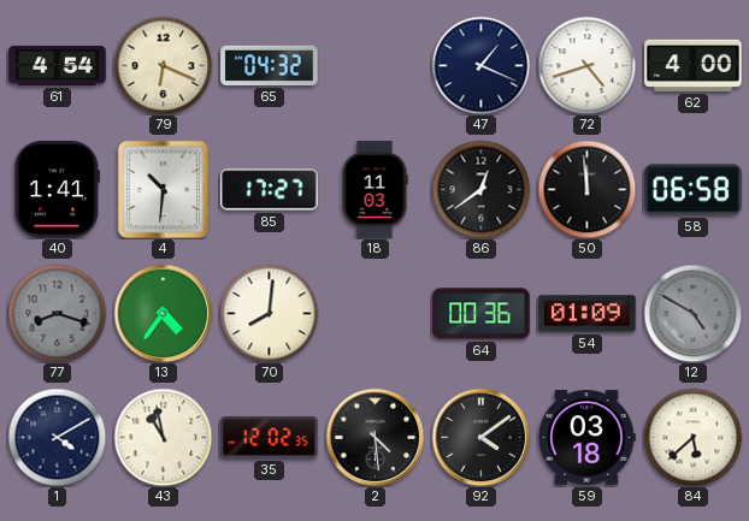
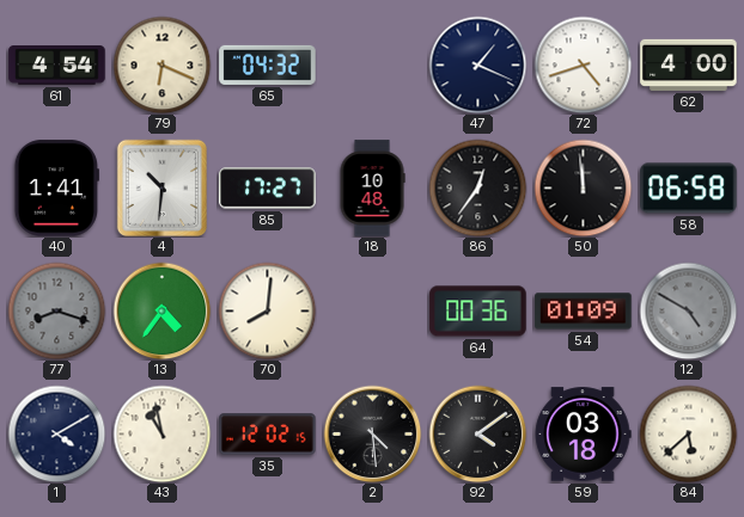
18: 11:03 -> 10:48 (372, 189)
86: 12:39 -> 12:36 (477, 187)
35: 12:02:35 -> 12:02:15 (268, 435)
